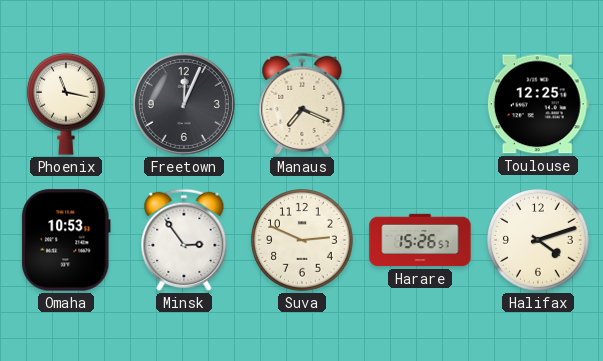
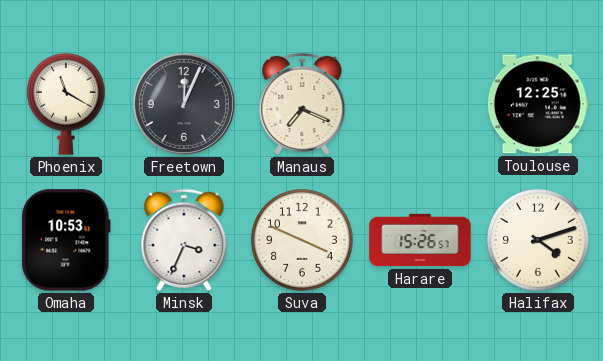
Phoenix: 11:17 -> 11:20 (66, 104)
Minsk: 2:54 -> 3:34 (184, 240)
Suva: 2:49 -> 3:49 (303, 241)
